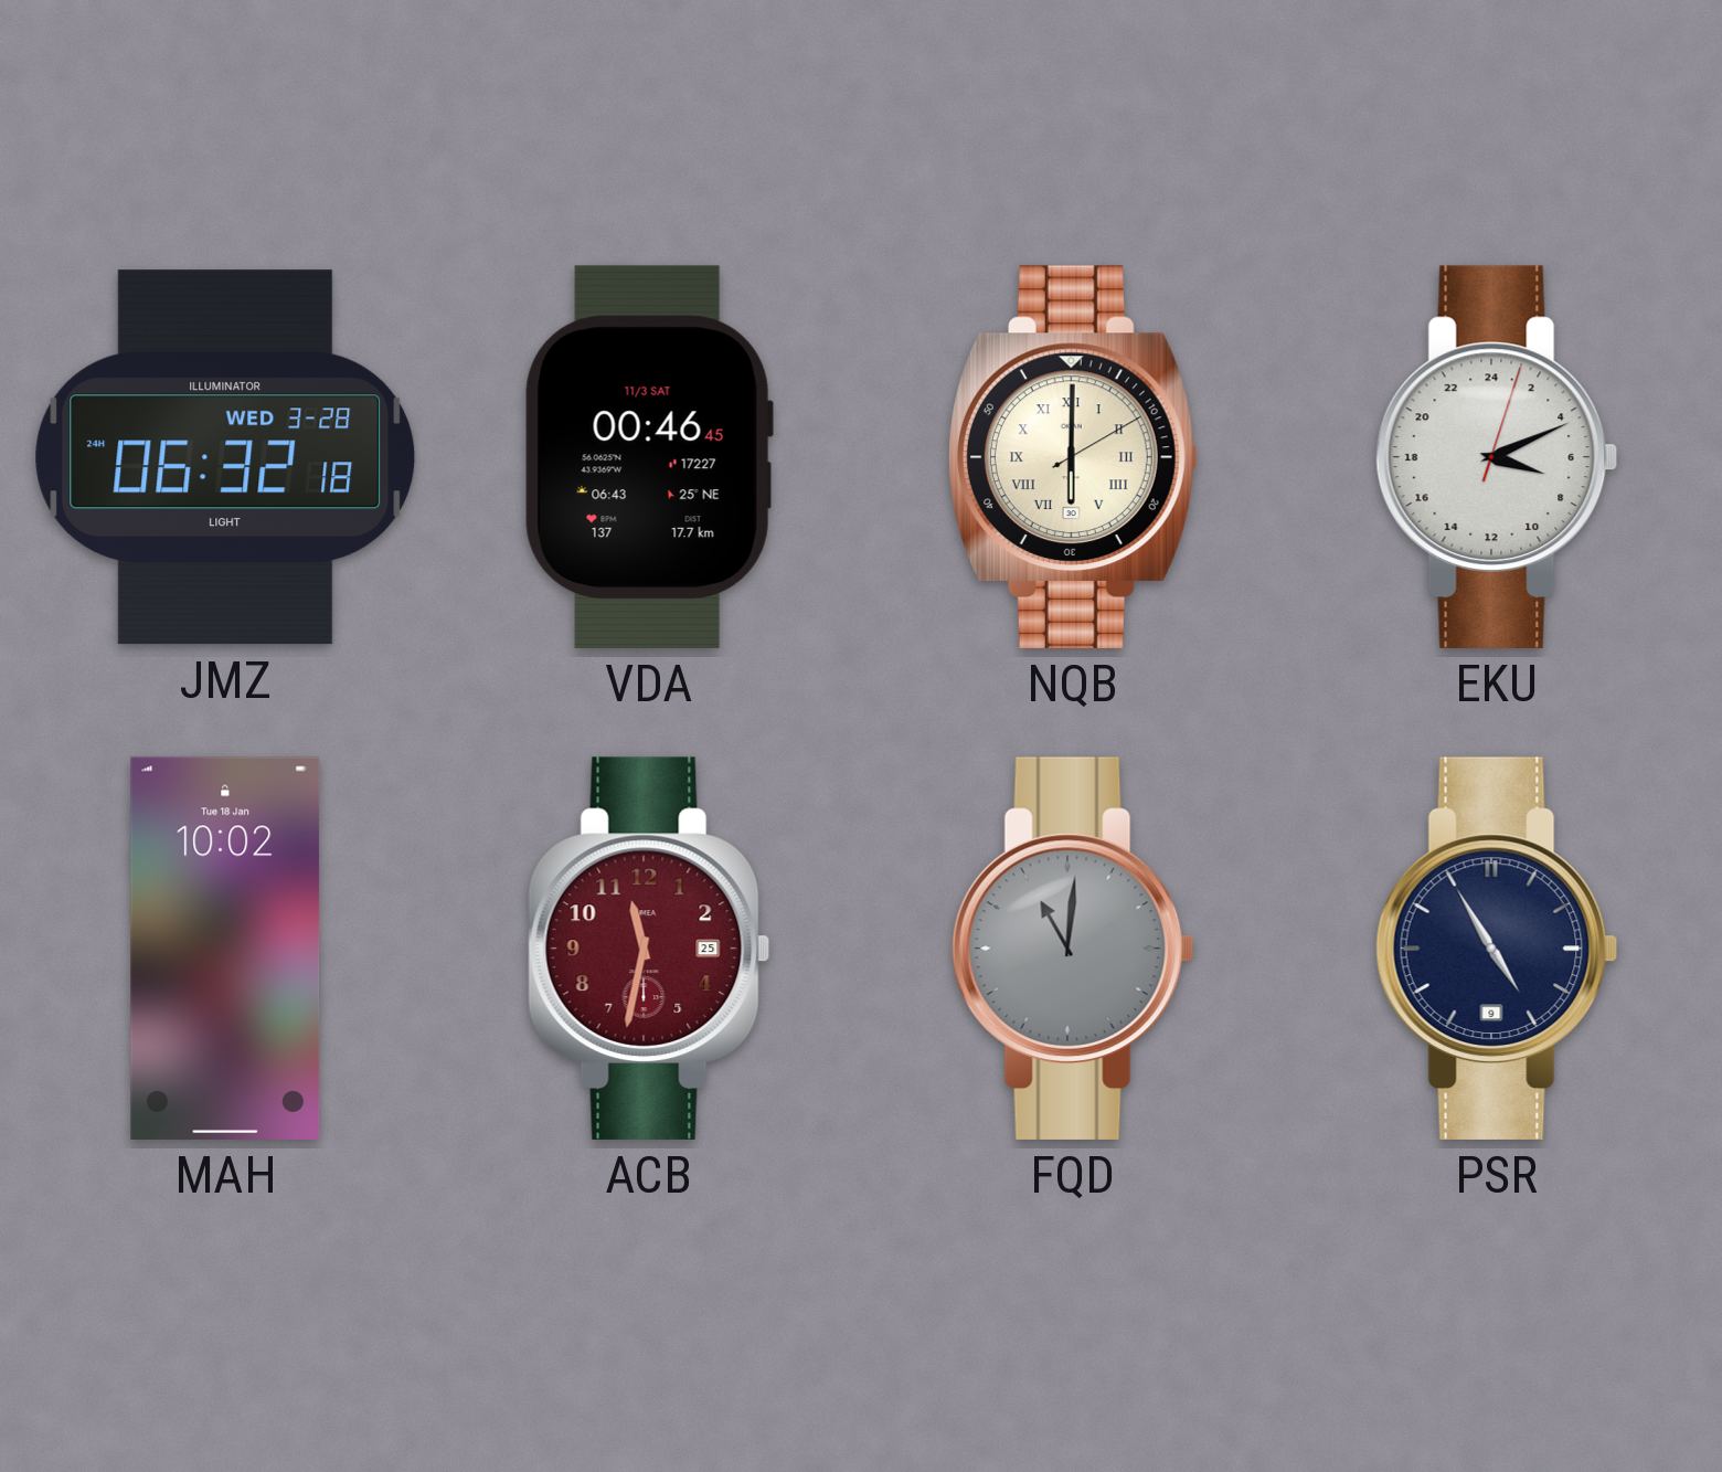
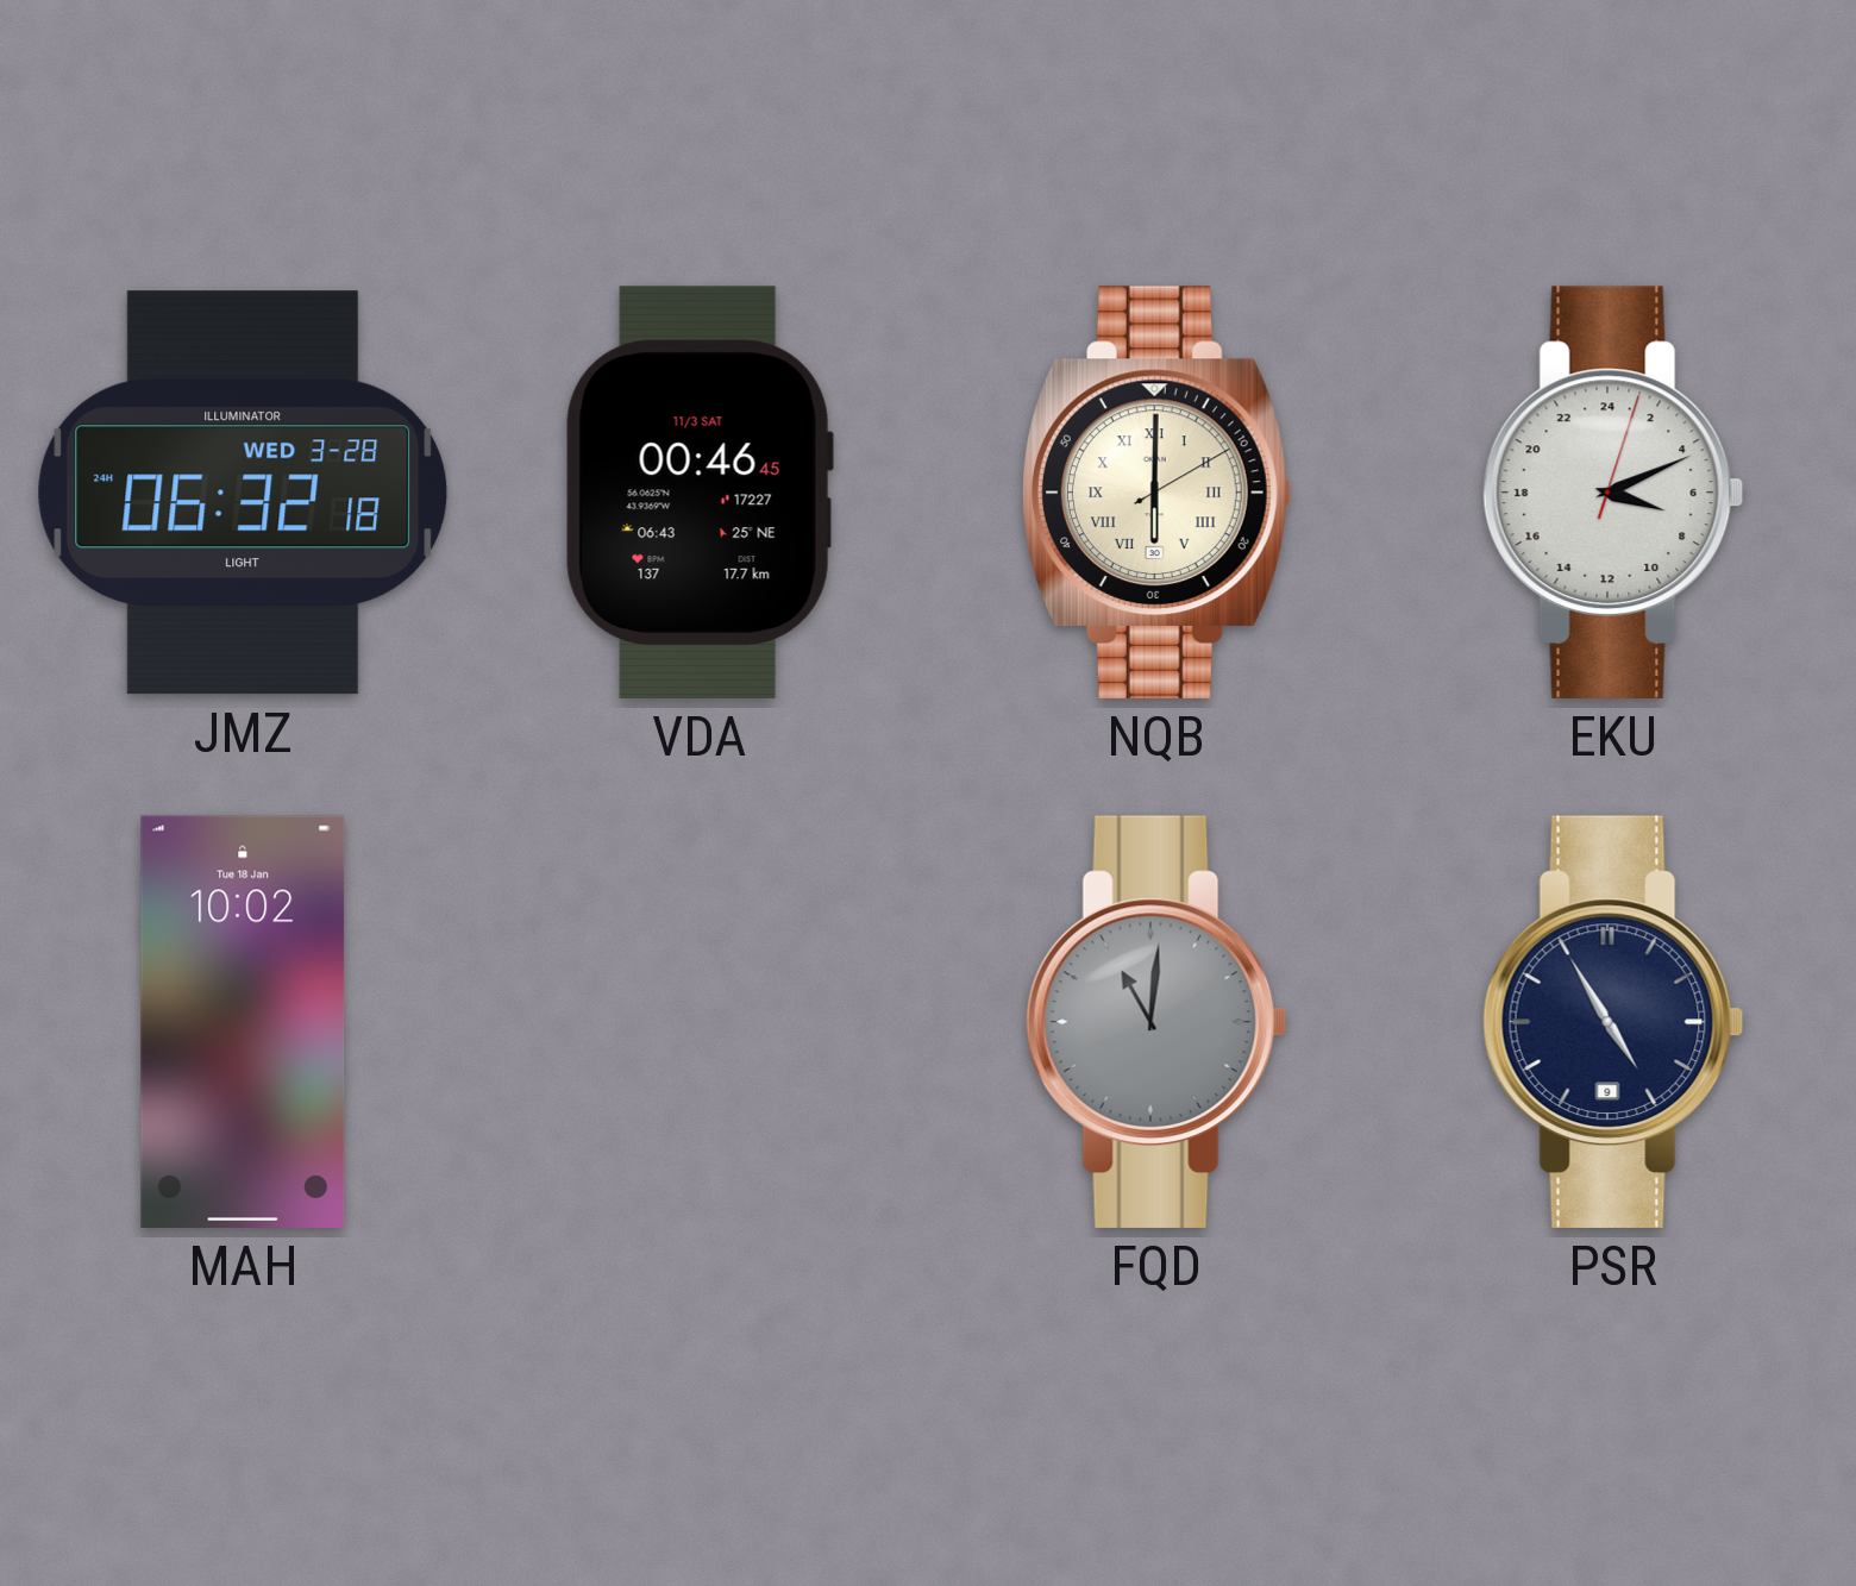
ACB: 11:32 -> none (649, 949)
